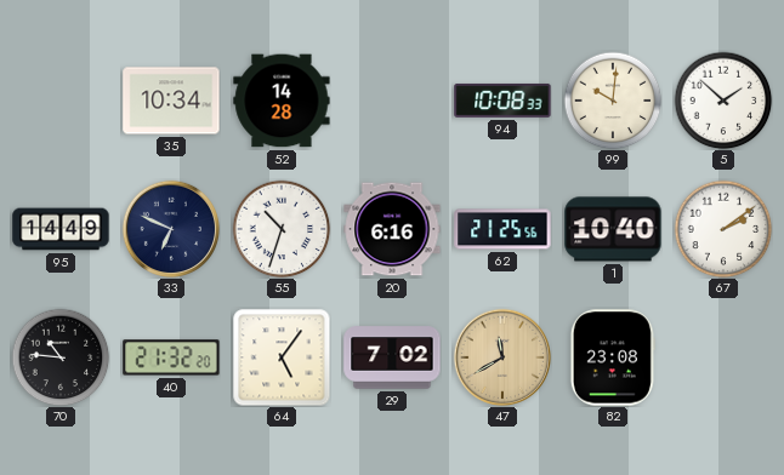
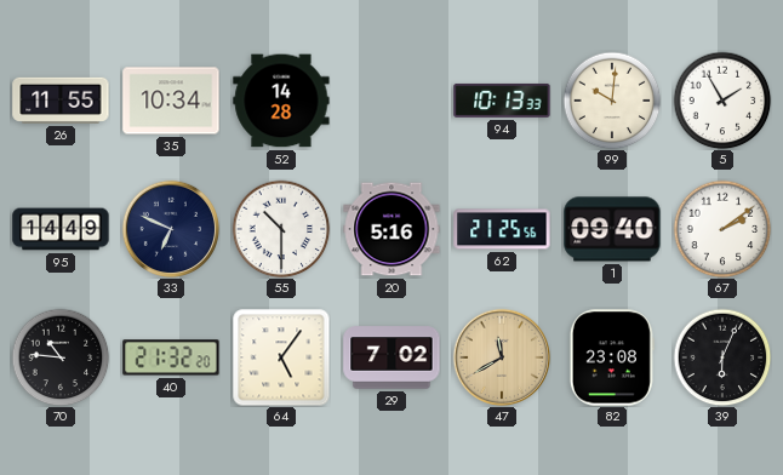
26: none -> 11:55 (61, 101)
94: 10:08 -> 10:13 (502, 101)
5: 1:52 -> 1:55 (722, 101)
55: 10:33 -> 10:30 (281, 229)
20: 6:16 -> 5:16 (391, 229)
1: 10:40 -> 09:40 (612, 229)
39: none -> 6:04 (722, 357)
